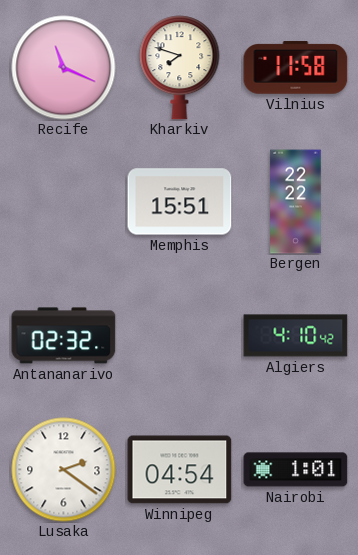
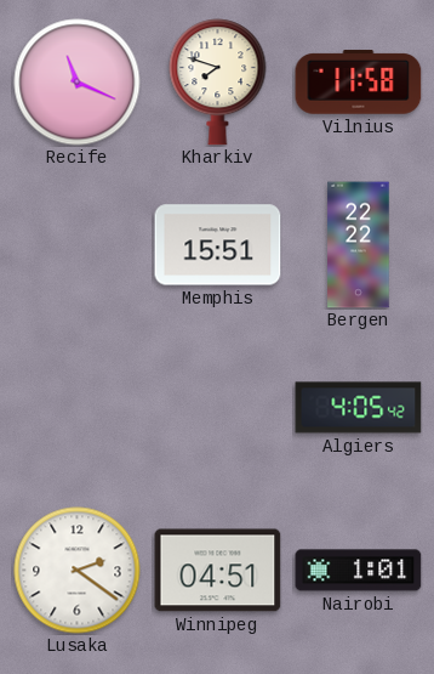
Antananarivo: 02:32 -> none (64, 336)
Algiers: 4:10 -> 4:05 (359, 408)
Winnipeg: 04:54 -> 04:51 (218, 571)
